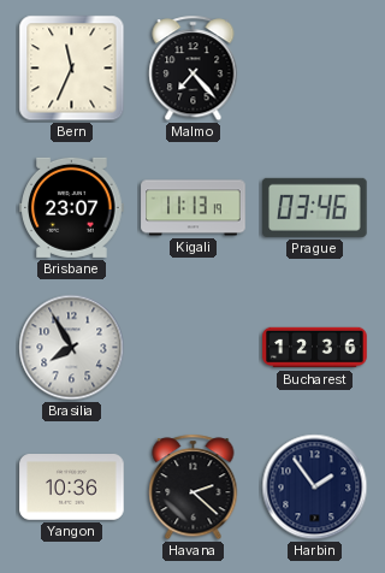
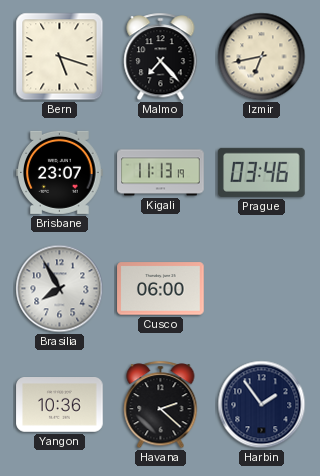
Bern: 11:34 -> 5:18 (60, 57)
Izmir: none -> 6:43 (262, 57)
Cusco: none -> 06:00 (161, 289)
Bucharest: 12:36 -> none (315, 348)
